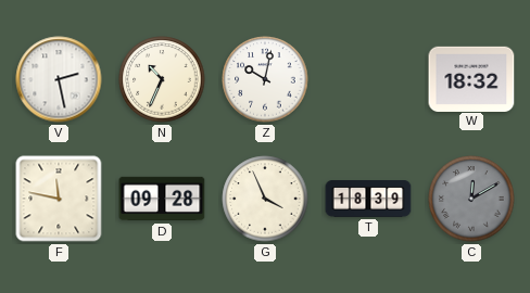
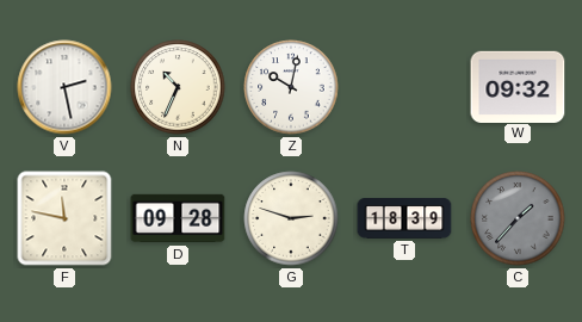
W: 18:32 -> 09:32 (518, 86)
G: 3:56 -> 2:48 (291, 218)
C: 12:10 -> 1:37 (518, 218)
